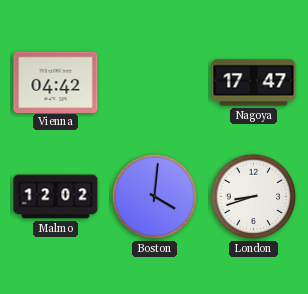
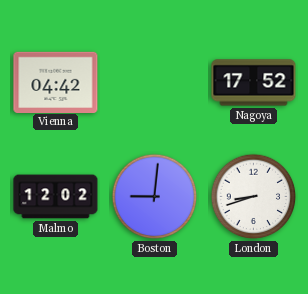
Nagoya: 17:47 -> 17:52 (254, 83)
Boston: 4:01 -> 9:01 (155, 197)
